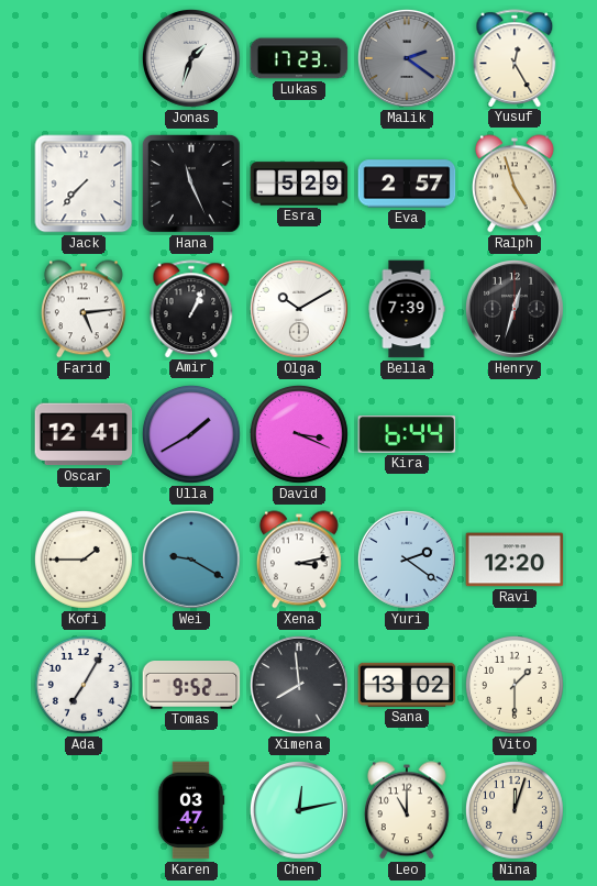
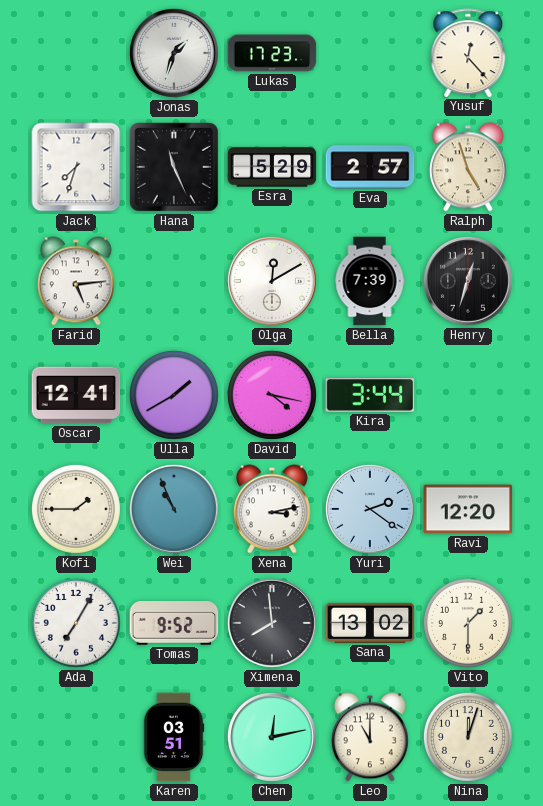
Malik: 2:21 -> none (407, 58)
Yusuf: 12:25 -> 12:23 (468, 53)
Jack: 7:37 -> 7:33 (76, 167)
Amir: 1:04 -> none (191, 309)
Olga: 10:10 -> 12:10 (272, 281)
David: 3:19 -> 4:17 (272, 395)
Kira: 6:44 -> 3:44 (370, 395)
Wei: 9:20 -> 10:56 (174, 509)
Karen: 03:47 -> 03:51 (174, 737)
